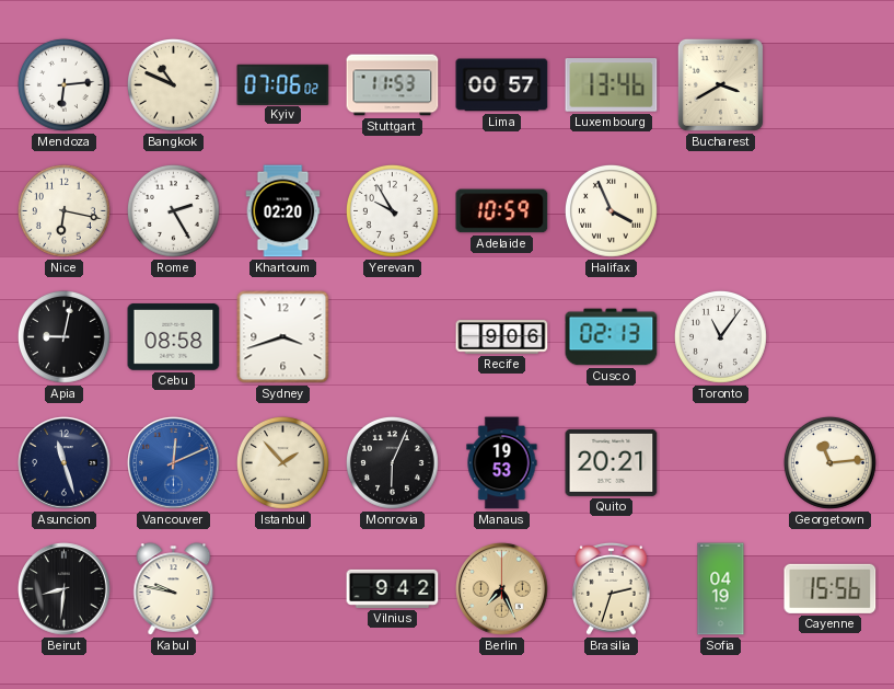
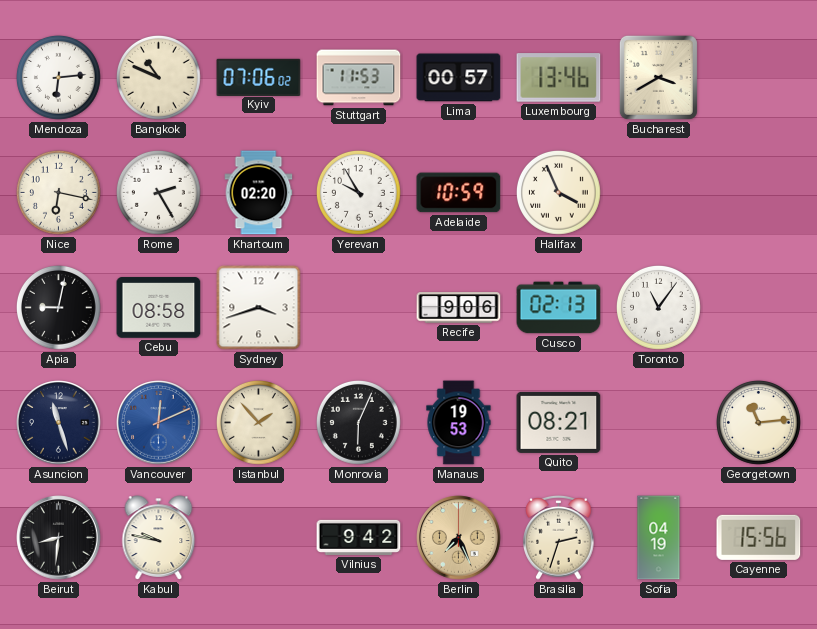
Quito: 20:21 -> 08:21 (559, 422)
